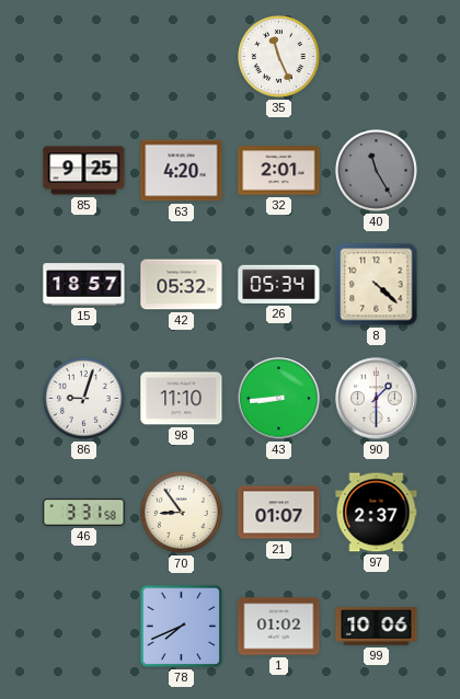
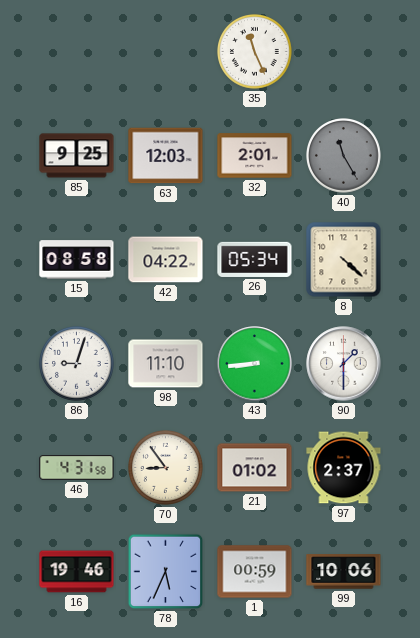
63: 4:20 -> 12:03 (166, 156)
15: 18:57 -> 08:58 (77, 260)
42: 05:32 -> 04:22 (166, 260)
46: 3:31 -> 4:31 (77, 468)
21: 01:07 -> 01:02 (255, 468)
16: none -> 19:46 (77, 572)
78: 7:41 -> 5:34 (166, 572)
1: 01:02 -> 00:59 (255, 572)
